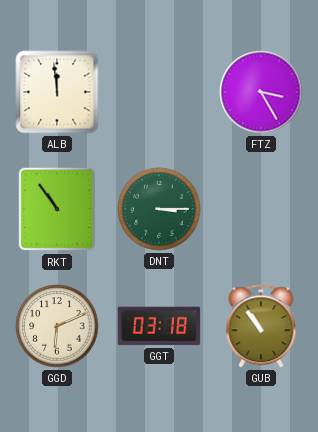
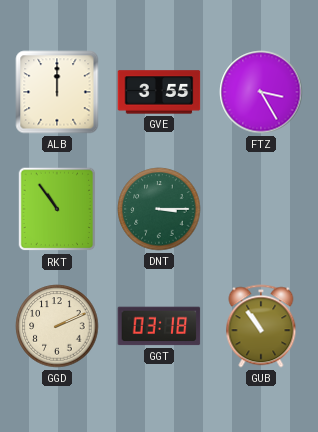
ALB: 11:59 -> 12:00 (57, 92)
GVE: none -> 3:55 (159, 92)
GGD: 6:11 -> 2:11 (57, 326)
